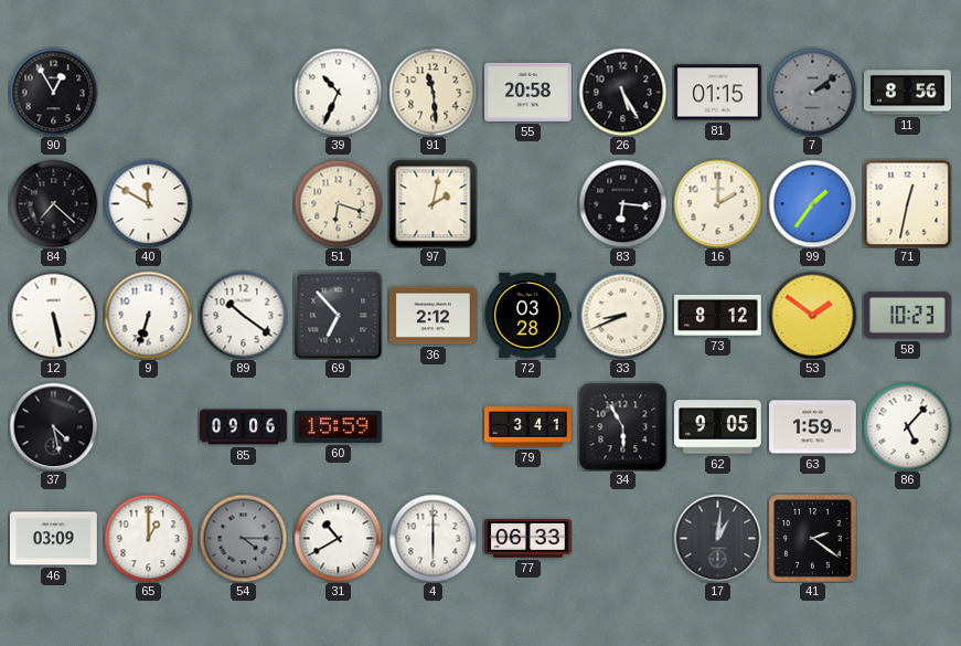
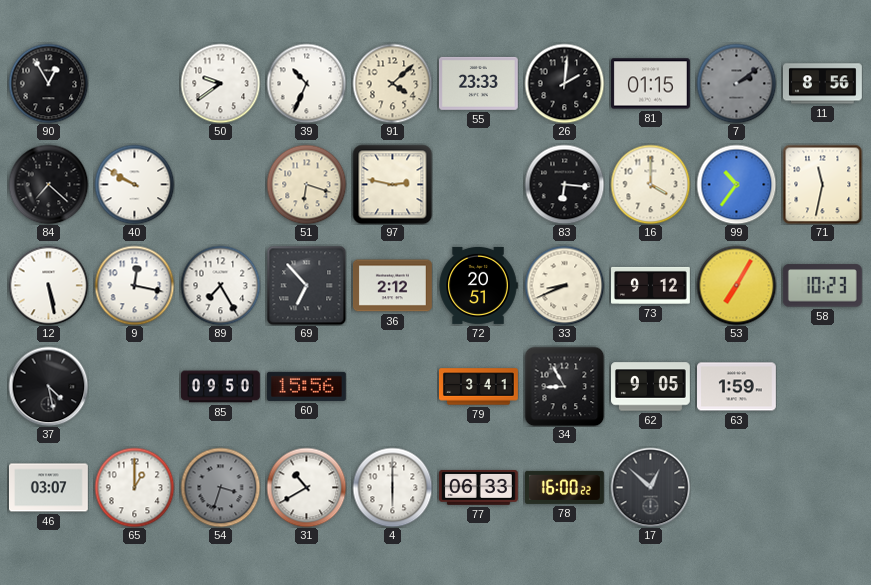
50: none -> 9:39 (220, 83)
91: 11:29 -> 4:08 (392, 83)
55: 20:58 -> 23:33 (478, 83)
26: 5:25 -> 2:01 (564, 83)
40: 11:50 -> 9:50 (134, 184)
97: 2:02 -> 2:47 (392, 184)
16: 2:00 -> 4:00 (650, 184)
99: 1:36 -> 10:36 (736, 184)
71: 12:32 -> 11:32 (822, 184)
9: 6:33 -> 12:17 (134, 285)
89: 10:21 -> 7:25 (220, 285)
72: 03:28 -> 20:51 (478, 285)
73: 8:12 -> 9:12 (651, 285)
53: 1:51 -> 7:05 (736, 285)
85: 09:06 -> 09:50 (221, 387)
60: 15:59 -> 15:56 (306, 386)
34: 5:55 -> 8:55 (564, 386)
86: 5:07 -> none (907, 426)
46: 03:09 -> 03:07 (49, 488)
54: 4:15 -> 3:33 (220, 487)
78: none -> 16:00 (565, 487)
17: 1:01 -> 12:52 (650, 487)
41: 2:21 -> none (812, 538)
